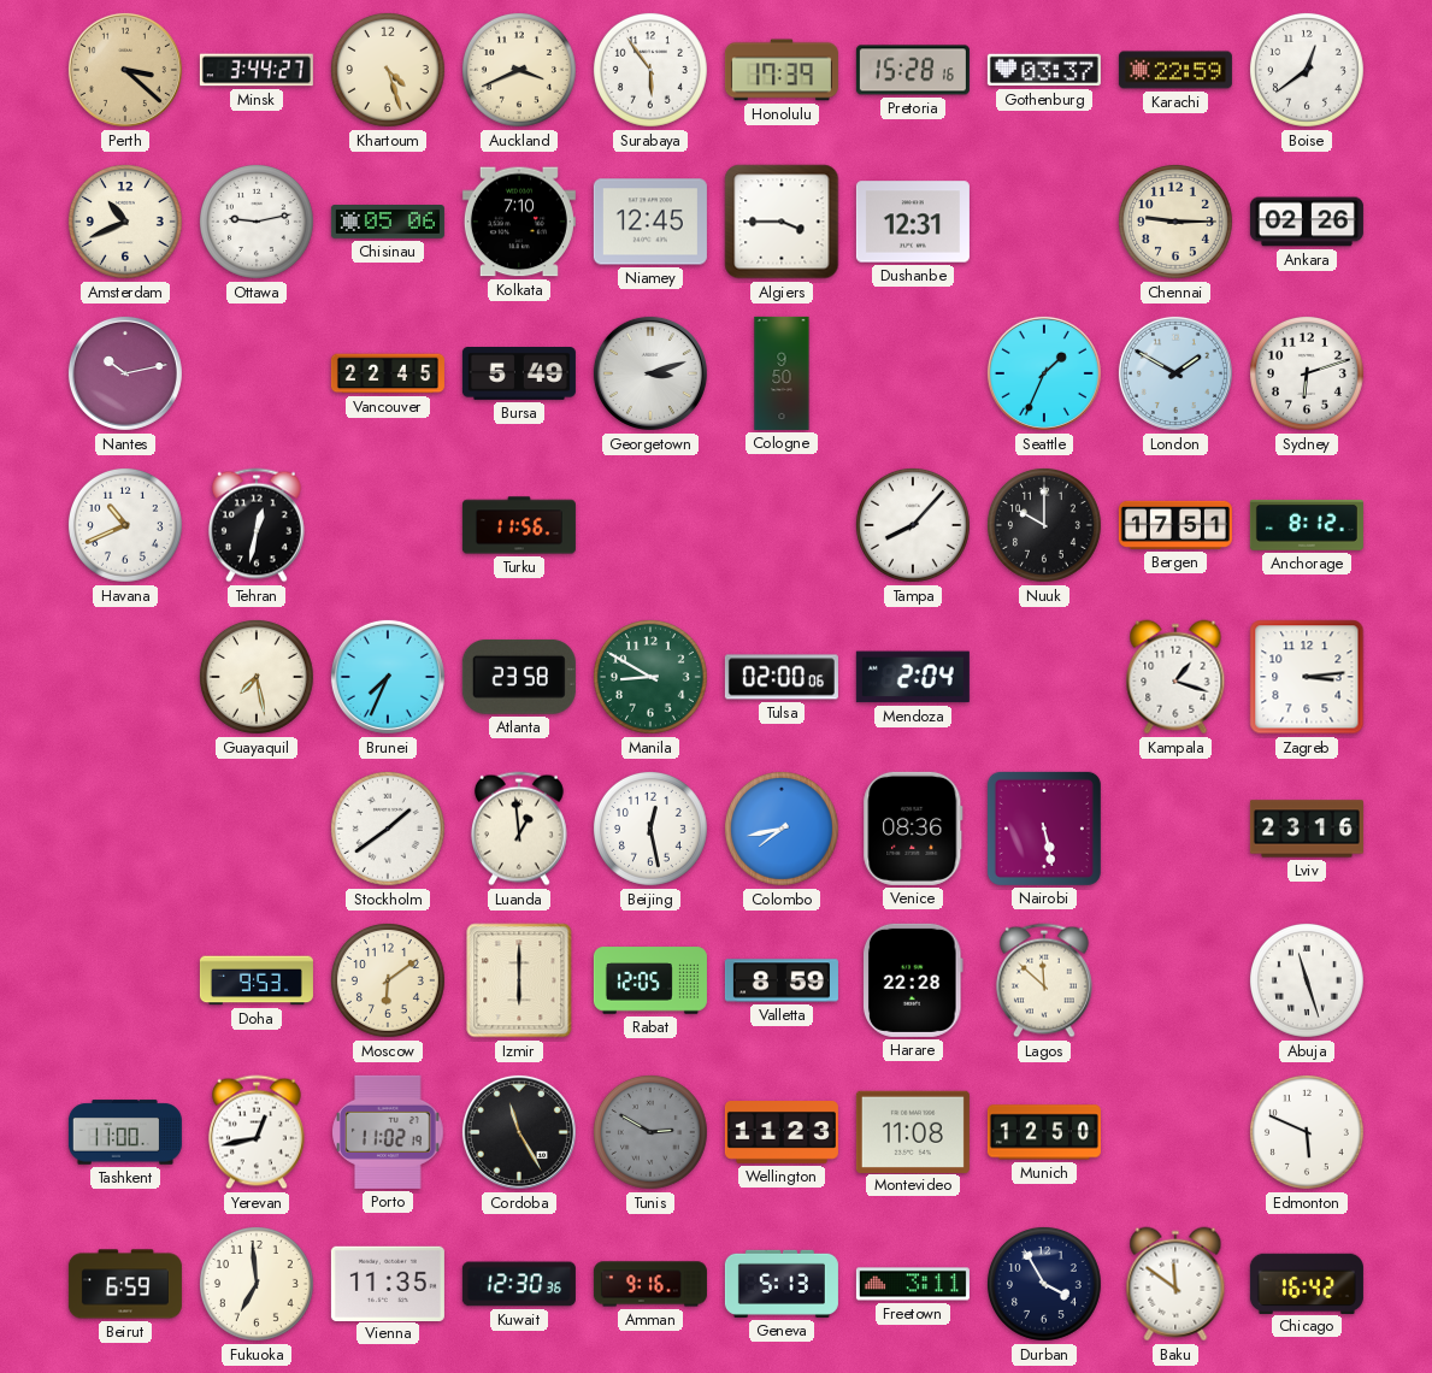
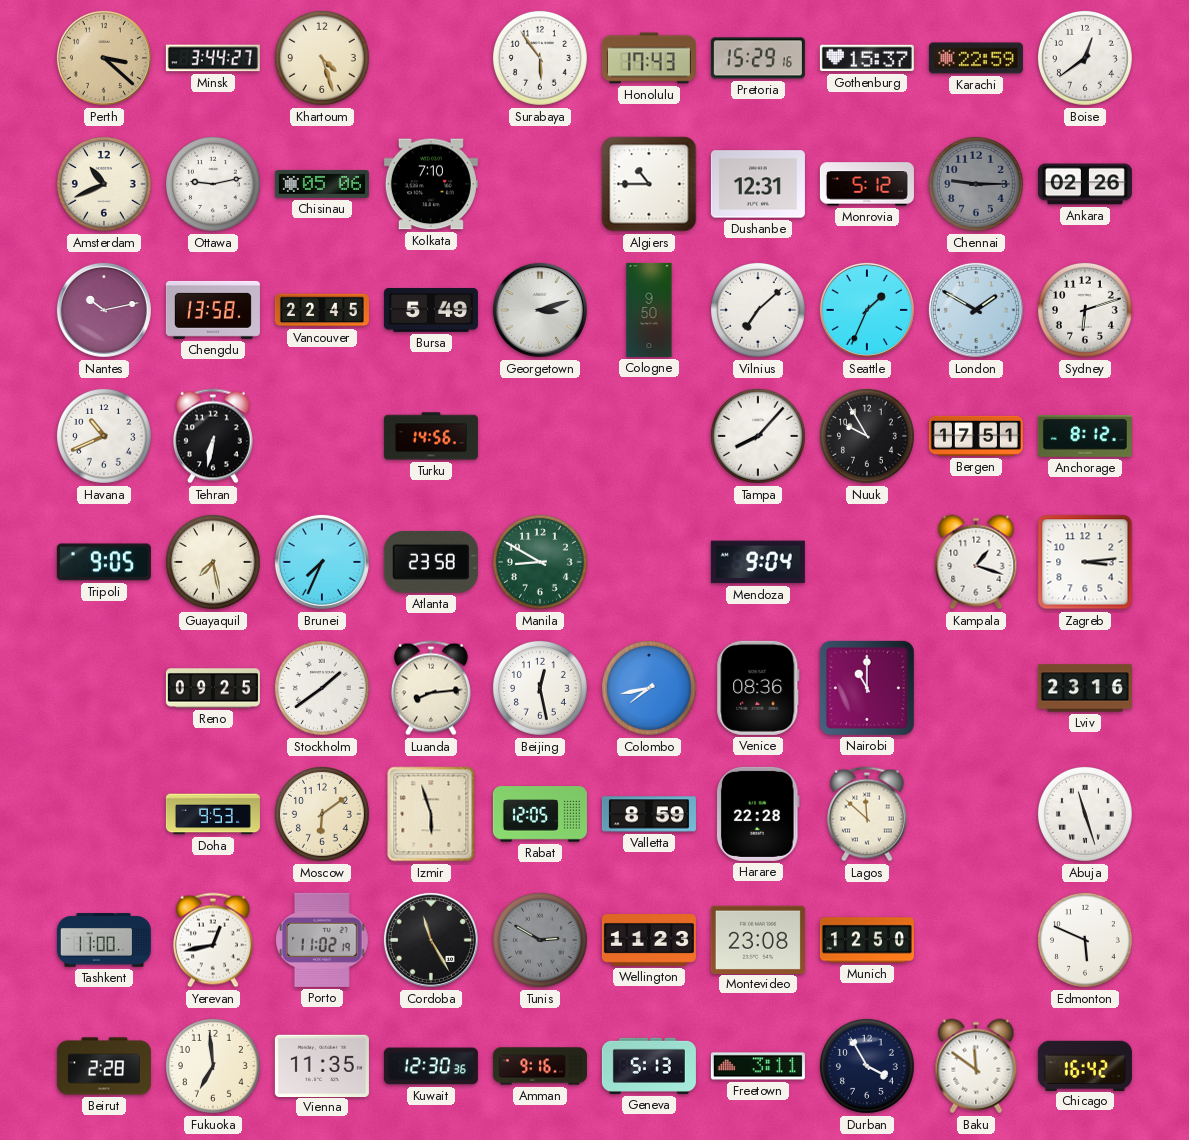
Auckland: 3:41 -> none (519, 70)
Honolulu: 17:39 -> 17:43 (649, 58)
Pretoria: 15:28 -> 15:29 (758, 58)
Gothenburg: 03:37 -> 15:37 (867, 58)
Niamey: 12:45 -> none (650, 222)
Algiers: 3:45 -> 10:45 (649, 184)
Monrovia: none -> 5:12 (867, 184)
Chennai dial: cream -> grey (976, 184)
Chengdu: none -> 13:58 (213, 310)
Vilnius: none -> 7:08 (758, 310)
Tehran: 12:32 -> 6:32 (213, 436)
Turku: 11:56 -> 14:56 (431, 436)
Nuuk: 10:00 -> 9:55 (867, 436)
Tripoli: none -> 9:05 (104, 562)
Tulsa: 02:00 -> none (782, 677)
Mendoza: 2:04 -> 9:04 (758, 562)
Reno: none -> 09:25 (213, 688)
Luanda: 12:59 -> 8:14 (431, 688)
Nairobi: 5:28 -> 11:00 (867, 688)
Izmir: 6:00 -> 5:57 (431, 814)
Montevideo: 11:08 -> 23:08 (758, 939)
Beirut: 6:59 -> 2:28 (104, 1066)
